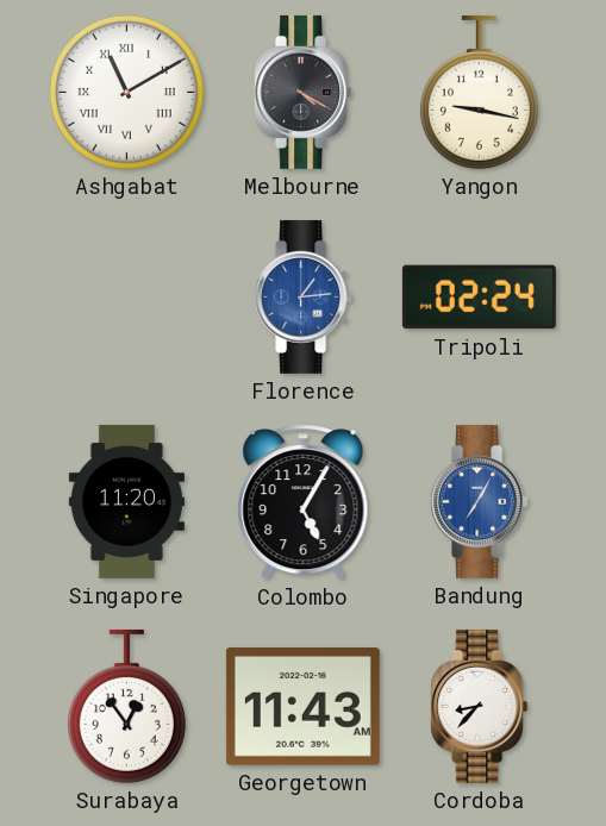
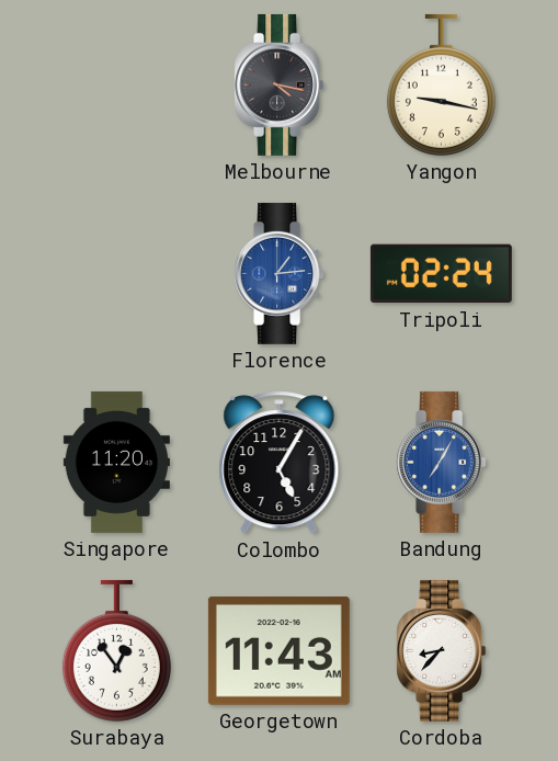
Ashgabat: 11:10 -> none (126, 92)
Melbourne: 4:20 -> 4:17 (280, 84)
